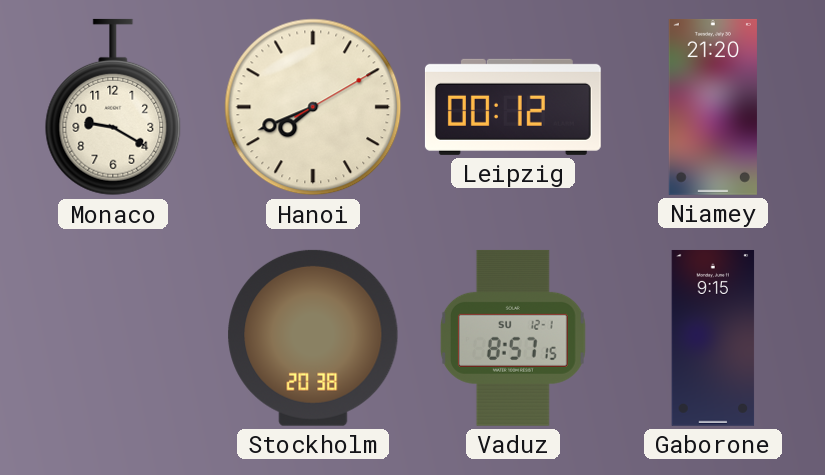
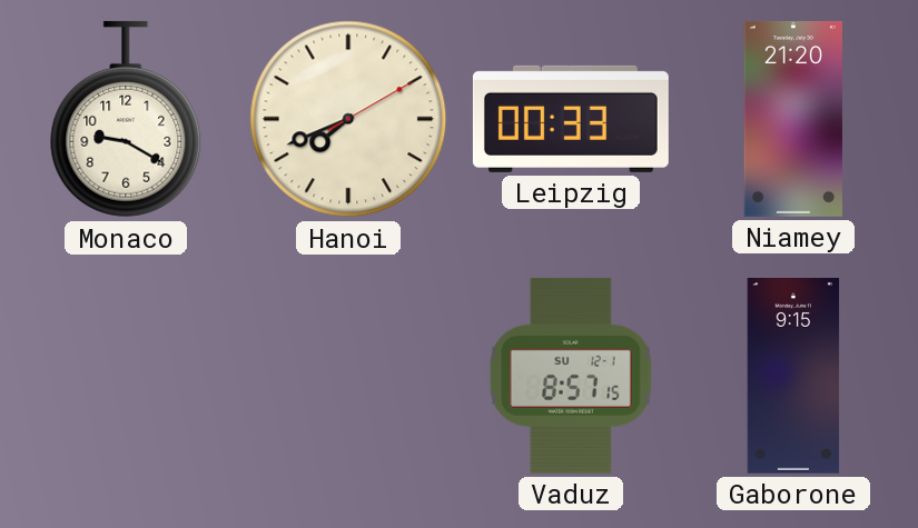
Leipzig: 00:12 -> 00:33 (571, 119)
Stockholm: 20:38 -> none (313, 338)
